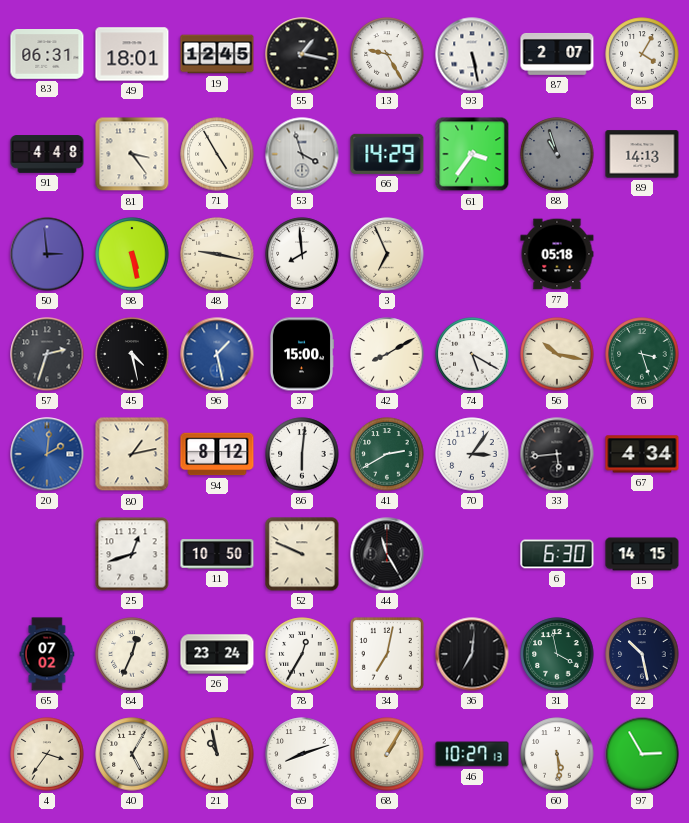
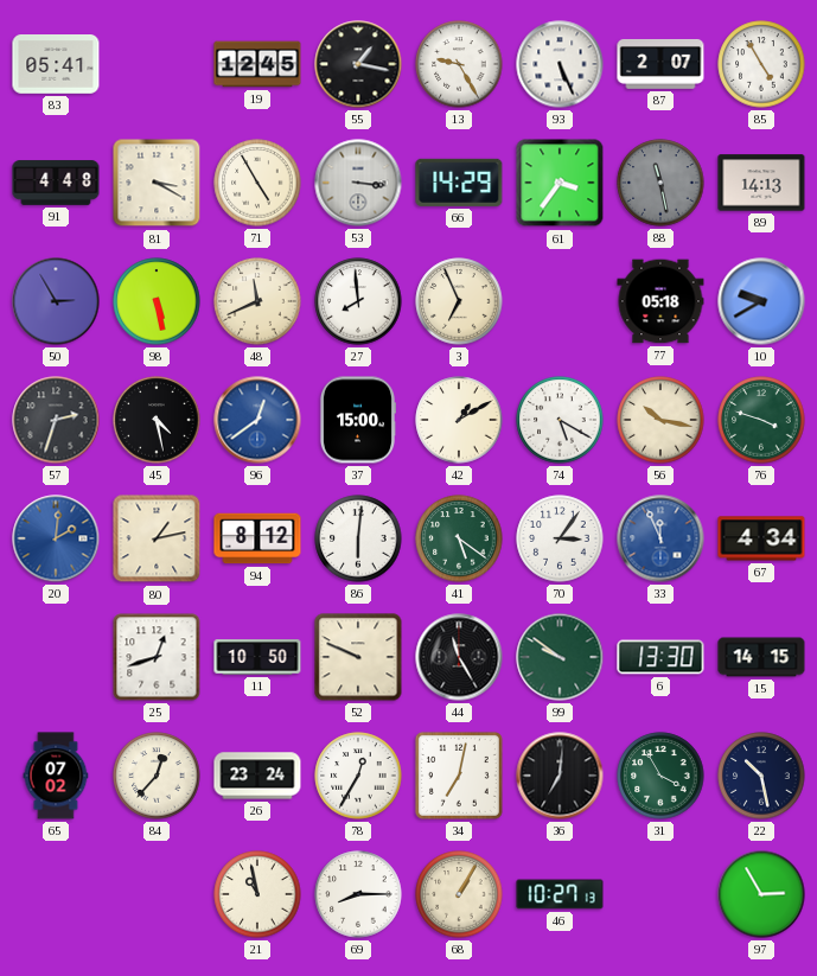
83: 06:31 -> 05:41 (56, 65)
49: 18:01 -> none (132, 54)
93: 5:28 -> 5:26 (560, 64)
85: 4:05 -> 4:55 (761, 64)
81: 3:24 -> 3:20 (157, 183)
53: 3:57 -> 3:16 (358, 183)
88: 10:57 -> 11:28 (660, 183)
50: 2:59 -> 2:55 (56, 301)
48: 9:17 -> 11:41 (257, 301)
10: none -> 9:40 (761, 301)
96: 1:28 -> 12:39 (257, 420)
42: 8:10 -> 1:10 (459, 420)
76: 3:27 -> 3:48 (761, 420)
41: 2:40 -> 5:21 (459, 538)
33: 5:44 -> 11:56 (660, 538)
33 dial: black -> blue (660, 538)
99: none -> 9:51 (560, 657)
6: 6:30 -> 13:30 (660, 657)
84: 12:34 -> 12:37 (157, 776)
31: 3:58 -> 3:55 (660, 776)
4: 3:36 -> none (47, 754)
40: 5:05 -> none (132, 754)
69: 8:12 -> 8:15 (358, 894)
60: 5:29 -> none (557, 754)
